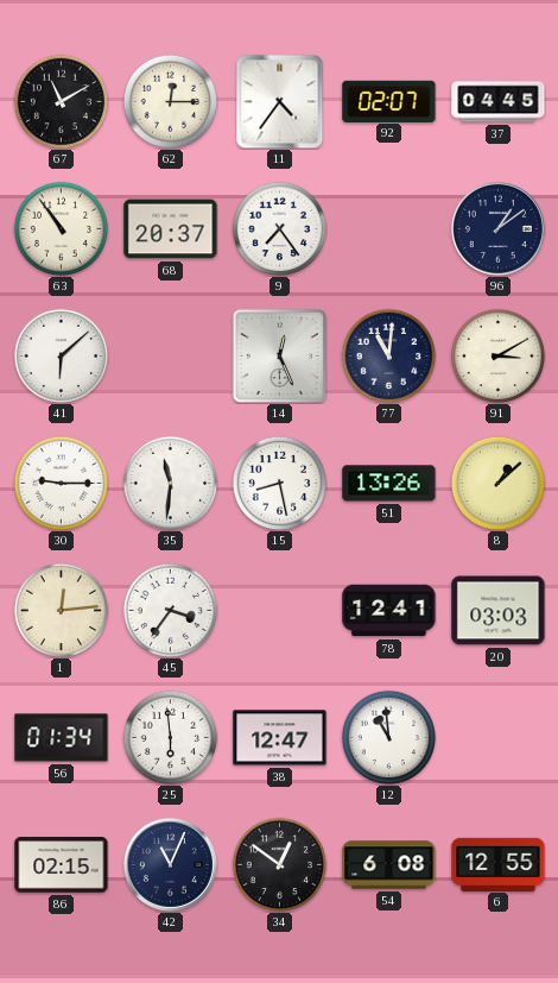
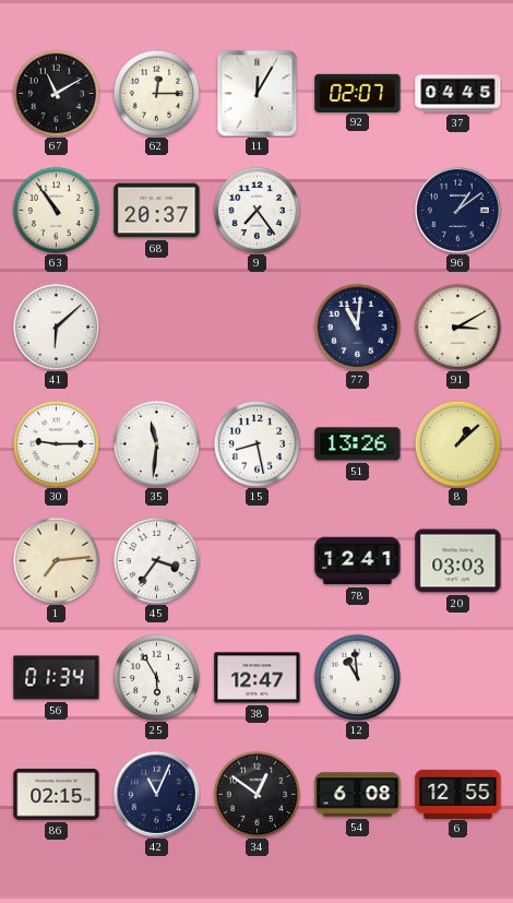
11: 4:36 -> 12:05 (258, 93)
14: 12:26 -> none (279, 355)
1: 12:14 -> 7:14 (56, 560)
25: 5:59 -> 5:55 (156, 677)
